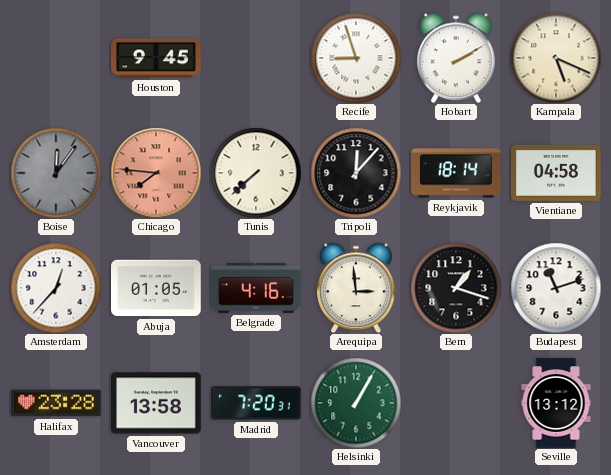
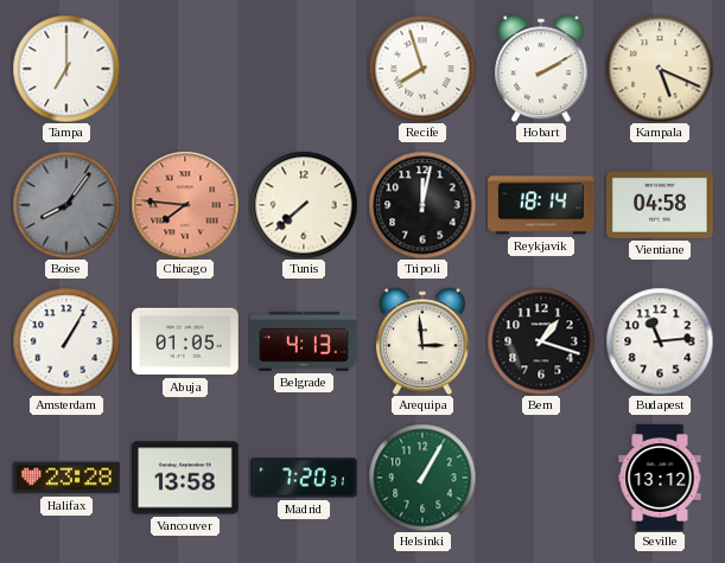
Tampa: none -> 7:00 (66, 69)
Houston: 9:45 -> none (157, 58)
Recife: 8:57 -> 7:57 (422, 69)
Boise: 12:06 -> 8:06 (66, 205)
Tripoli: 12:07 -> 12:02 (422, 205)
Amsterdam: 12:37 -> 1:05 (66, 341)
Belgrade: 4:16 -> 4:13 (304, 341)
Budapest: 11:12 -> 11:14 (660, 341)
